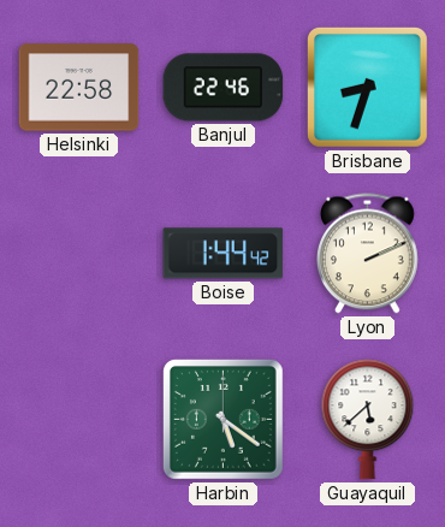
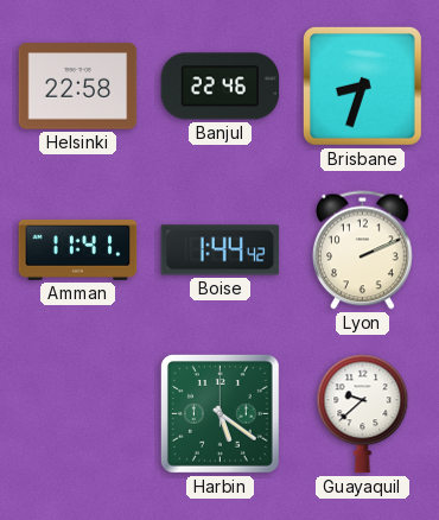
Amman: none -> 11:41 (78, 251)
Guayaquil: 5:38 -> 9:38 (363, 414)
